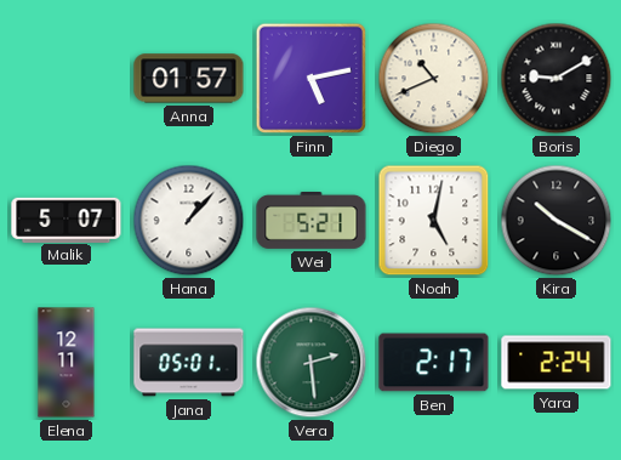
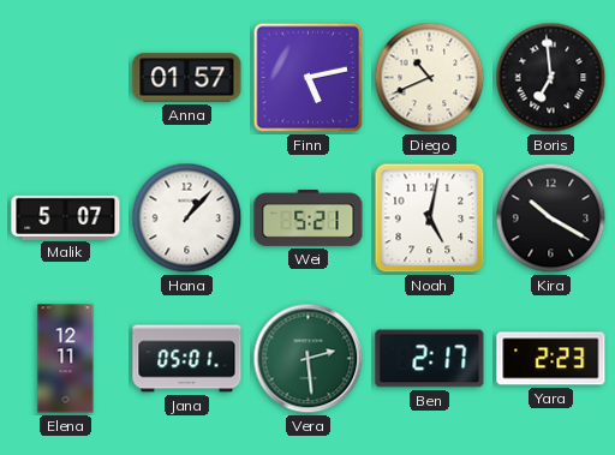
Boris: 9:10 -> 6:59 (551, 78)
Yara: 2:24 -> 2:23 (551, 359)
